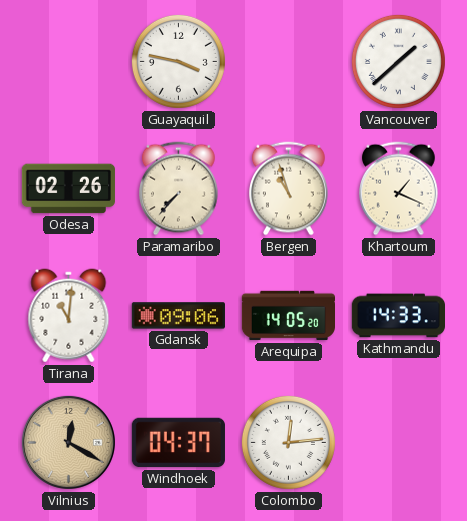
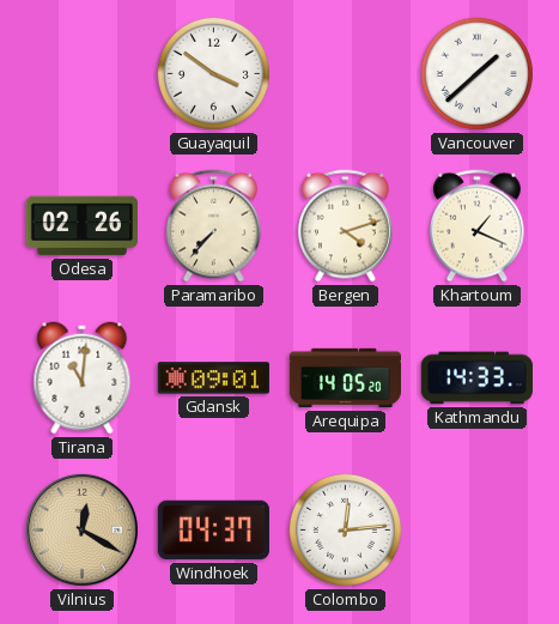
Guayaquil: 3:47 -> 3:51 (213, 73)
Bergen: 10:57 -> 4:12 (346, 226)
Gdansk: 09:06 -> 09:01 (213, 378)
